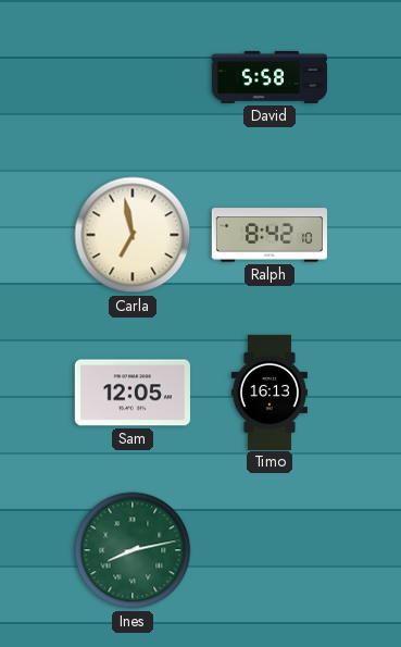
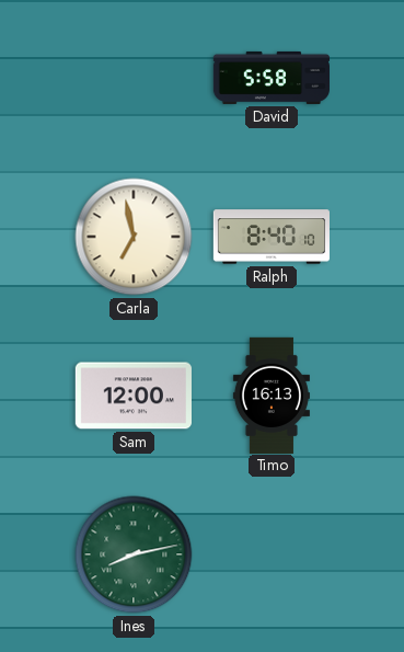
Ralph: 8:42 -> 8:40 (270, 237)
Sam: 12:05 -> 12:00 (134, 396)
